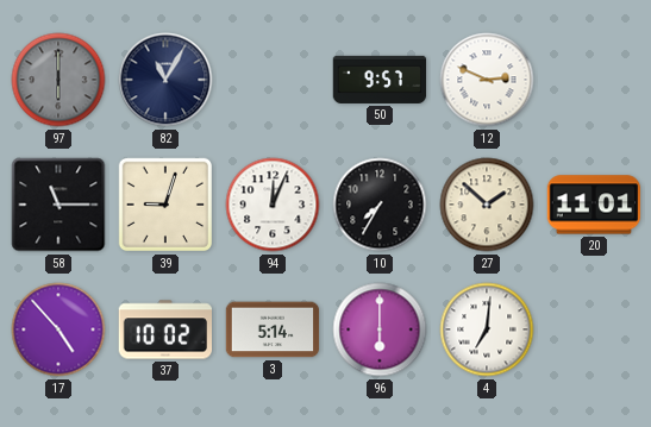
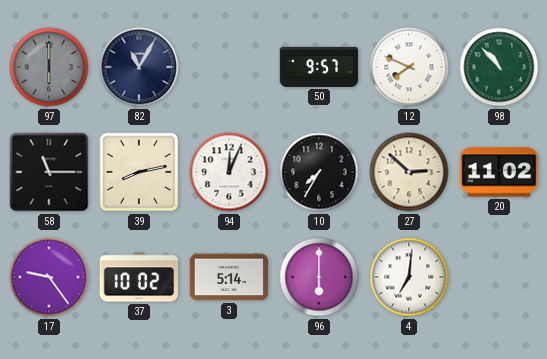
12: 2:49 -> 7:49 (409, 67)
98: none -> 10:53 (499, 67)
39: 9:03 -> 8:13 (139, 172)
27: 1:52 -> 2:52 (409, 172)
20: 11:01 -> 11:02 (499, 172)
17: 4:53 -> 9:24 (49, 277)
